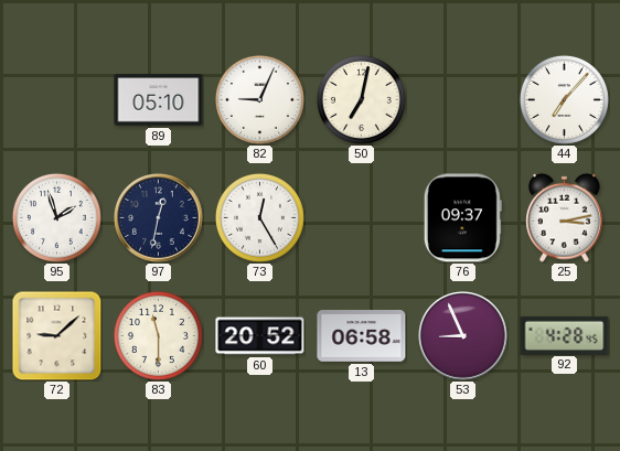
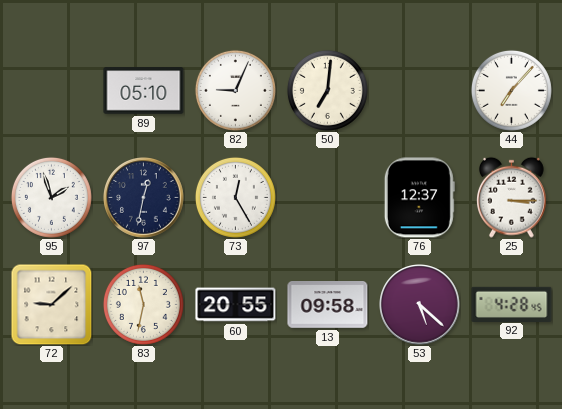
50: 7:02 -> 7:01 (327, 90)
76: 09:37 -> 12:37 (419, 198)
25: 3:13 -> 3:15 (512, 197)
83: 11:30 -> 11:32 (143, 304)
60: 20:52 -> 20:55 (236, 305)
13: 06:58 -> 09:58 (328, 305)
53: 8:56 -> 5:22 (420, 305)
